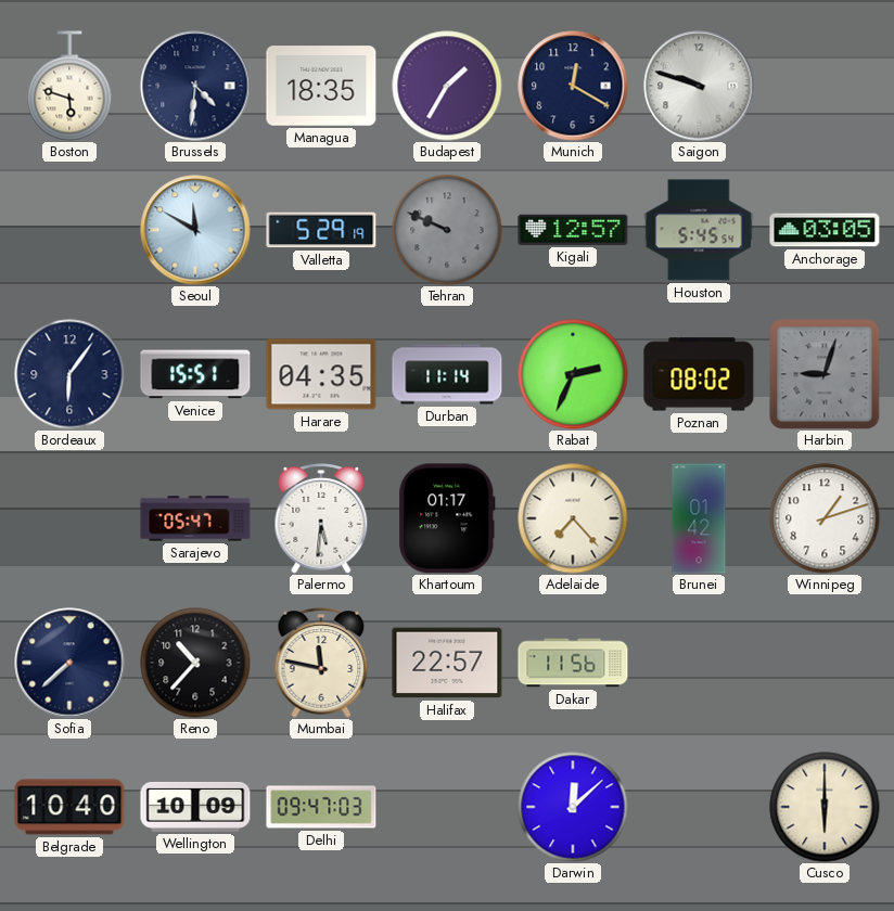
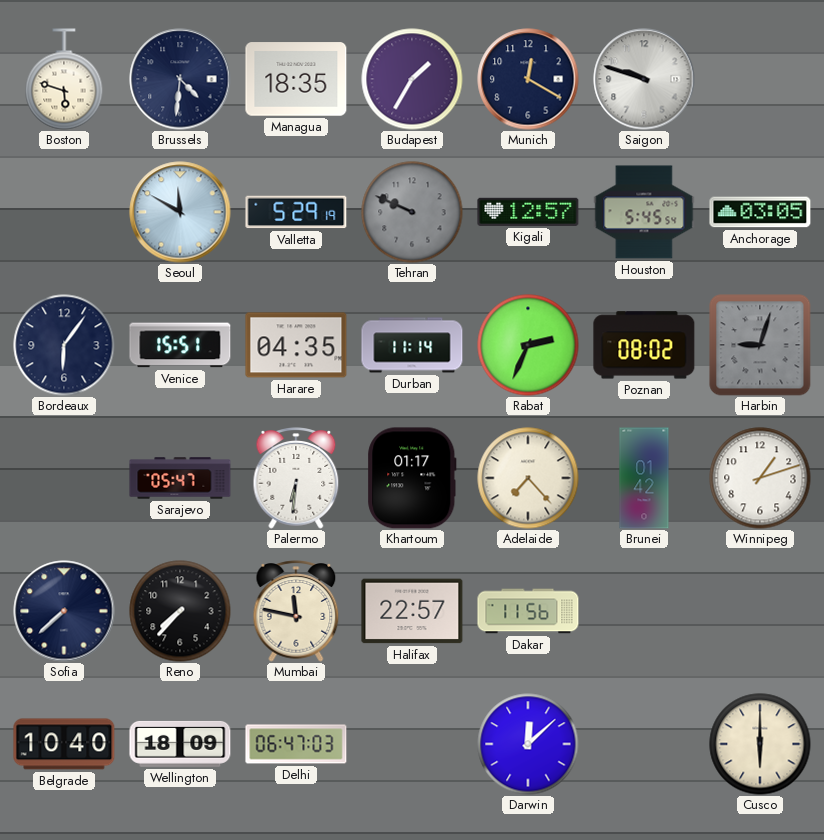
Palermo: 5:31 -> 6:31 (296, 478)
Reno: 10:37 -> 7:37 (180, 611)
Wellington: 10:09 -> 18:09 (180, 744)
Delhi: 09:47 -> 06:47 (296, 744)
